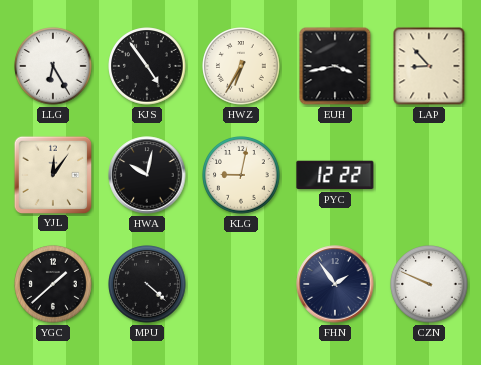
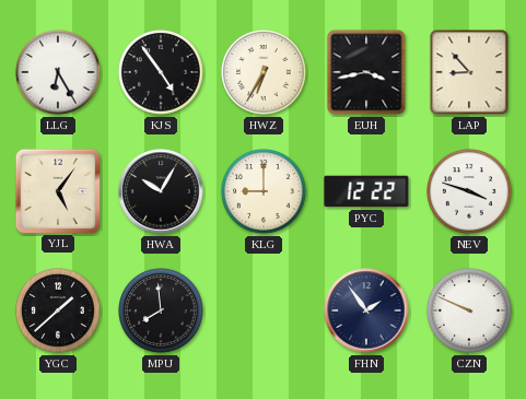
YJL: 12:06 -> 5:06 (57, 190)
HWA: 10:02 -> 10:05 (161, 191)
KLG: 9:02 -> 9:00 (264, 191)
NEV: none -> 3:48 (469, 191)
MPU: 4:22 -> 7:59 (161, 310)
